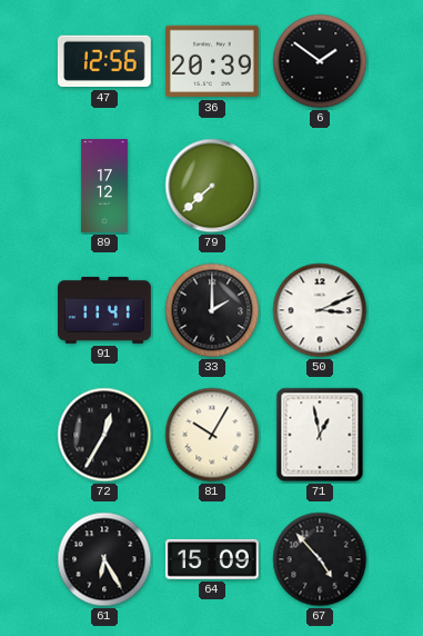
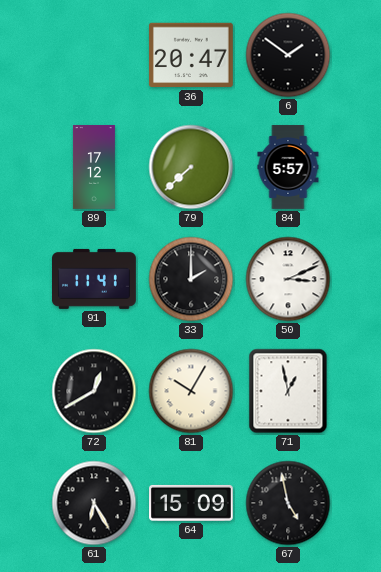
47: 12:56 -> none (104, 61)
36: 20:39 -> 20:47 (191, 55)
84: none -> 5:57 (288, 167)
72: 12:35 -> 12:40 (94, 391)
67: 4:53 -> 4:58 (288, 503)
